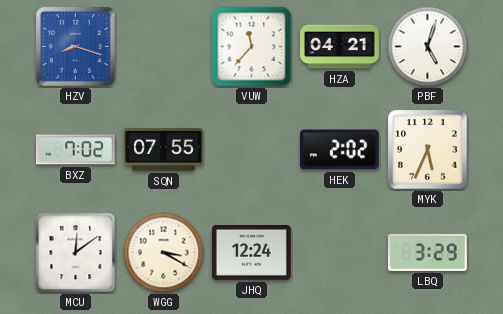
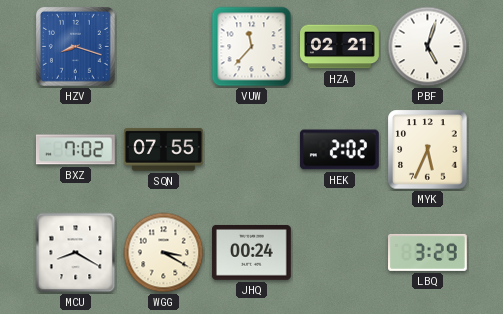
HZA: 04:21 -> 02:21 (340, 47)
MCU: 12:09 -> 8:20 (76, 253)
JHQ: 12:24 -> 00:24 (252, 253)
